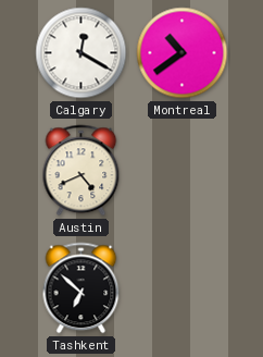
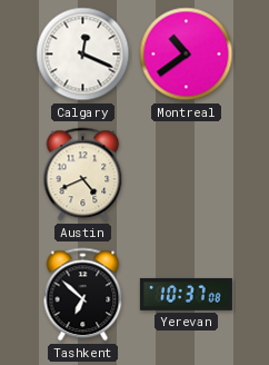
Calgary: 12:20 -> 12:19 (83, 55)
Yerevan: none -> 10:37 (186, 294)
